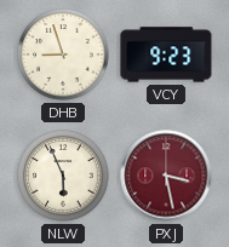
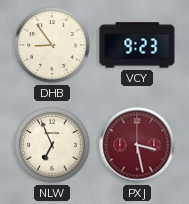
DHB: 8:57 -> 8:54 (52, 45)
NLW: 5:56 -> 6:56 (52, 145)
